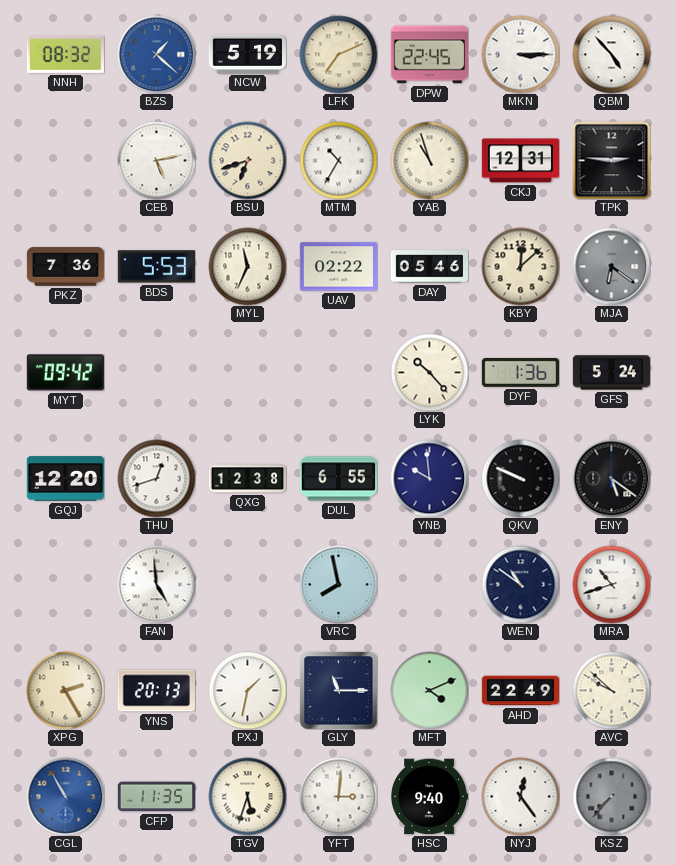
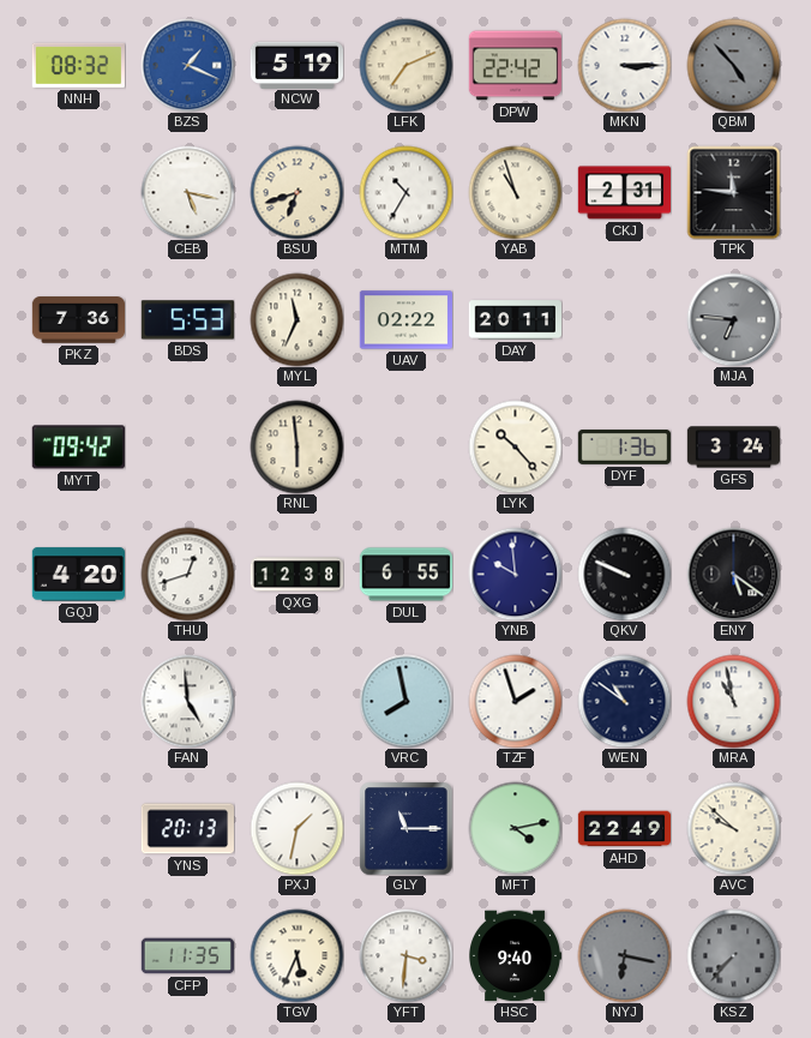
BZS: 1:22 -> 1:19 (187, 65)
DPW: 22:45 -> 22:42 (515, 66)
QBM dial: white -> grey (733, 65)
CEB: 5:13 -> 5:17 (187, 192)
CKJ: 12:31 -> 2:31 (624, 193)
TPK: 2:46 -> 11:46 (733, 192)
DAY: 05:46 -> 20:11 (515, 320)
KBY: 12:08 -> none (520, 266)
MJA: 6:21 -> 6:46 (733, 319)
RNL: none -> 5:59 (296, 446)
GFS: 5:24 -> 3:24 (733, 448)
GQJ: 12:20 -> 4:20 (78, 575)
TZF: none -> 1:57 (515, 701)
MRA: 10:42 -> 10:58 (733, 701)
XPG: 2:25 -> none (65, 690)
MFT: 4:11 -> 4:13 (515, 828)
CGL: 10:55 -> none (65, 796)
TGV: 5:33 -> 5:34 (296, 955)
YFT: 3:01 -> 3:31 (405, 955)
NYJ: 12:24 -> 6:17 (624, 955)
NYJ dial: white -> grey (624, 955)
